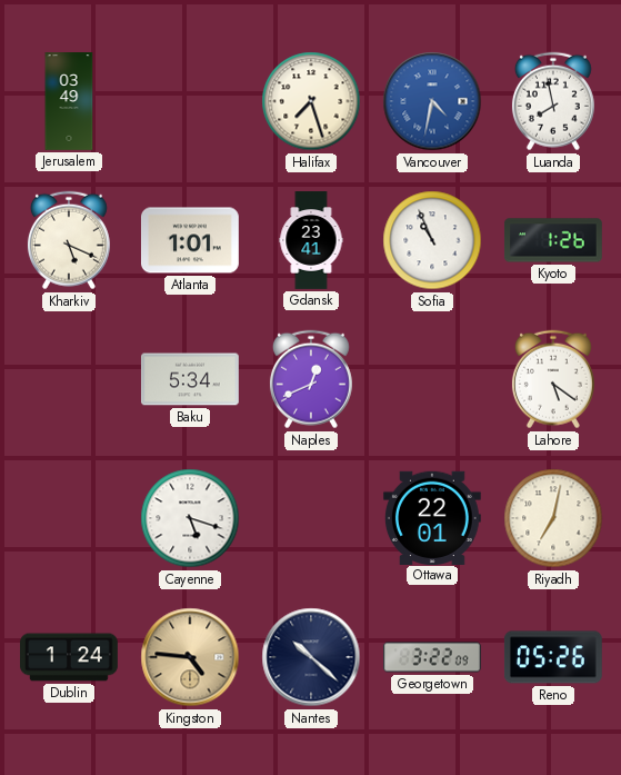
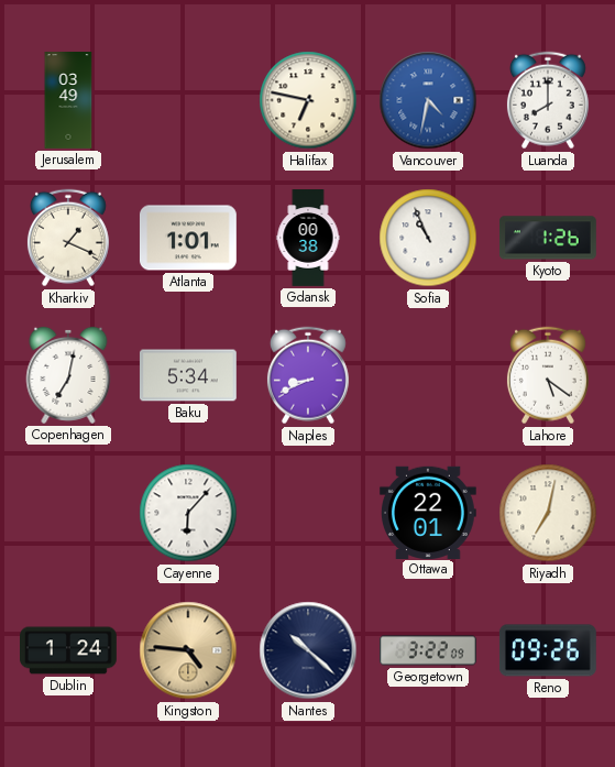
Halifax: 7:27 -> 6:47 (308, 100)
Luanda: 7:58 -> 8:00 (548, 100)
Kharkiv: 5:19 -> 1:19 (68, 238)
Gdansk: 23:41 -> 00:38 (308, 238)
Copenhagen: none -> 7:02 (68, 375)
Naples: 12:41 -> 8:41 (308, 375)
Cayenne: 5:18 -> 6:07 (188, 513)
Reno: 05:26 -> 09:26 (548, 650)
